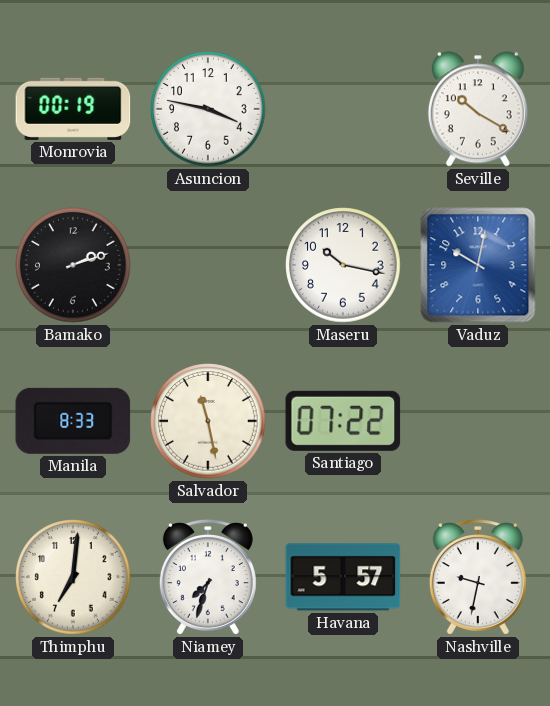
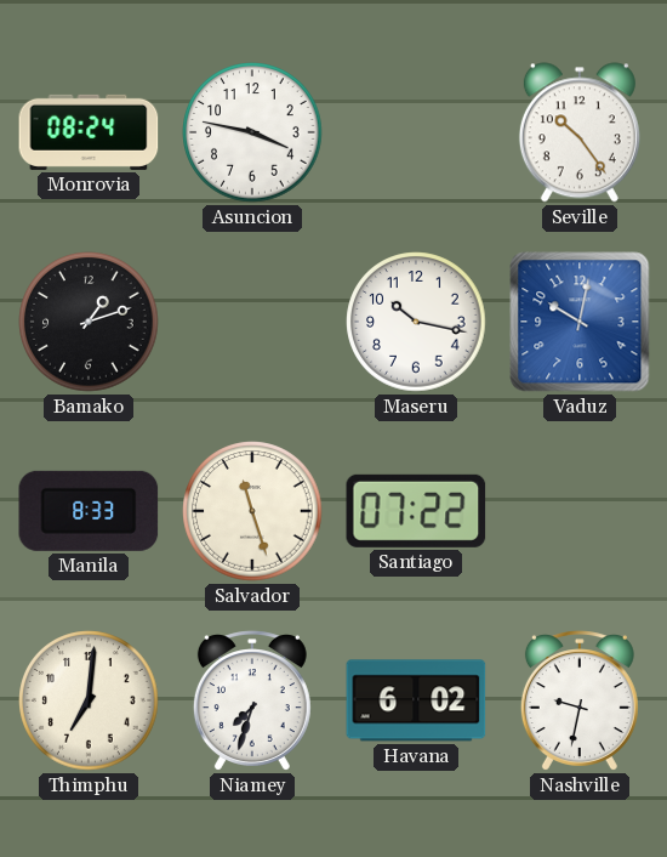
Monrovia: 00:19 -> 08:24 (89, 132)
Seville: 10:20 -> 10:24 (580, 132)
Bamako: 2:12 -> 1:12 (89, 322)
Salvador: 11:28 -> 11:27 (252, 511)
Havana: 5:57 -> 6:02 (416, 700)
